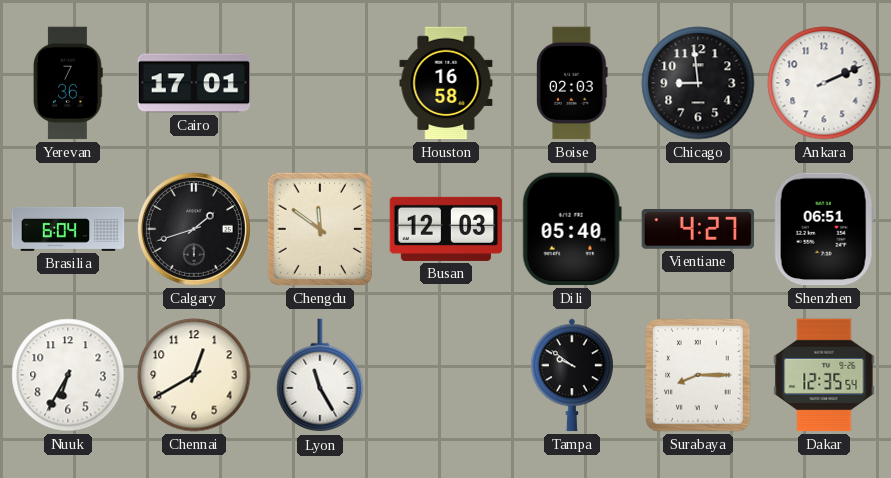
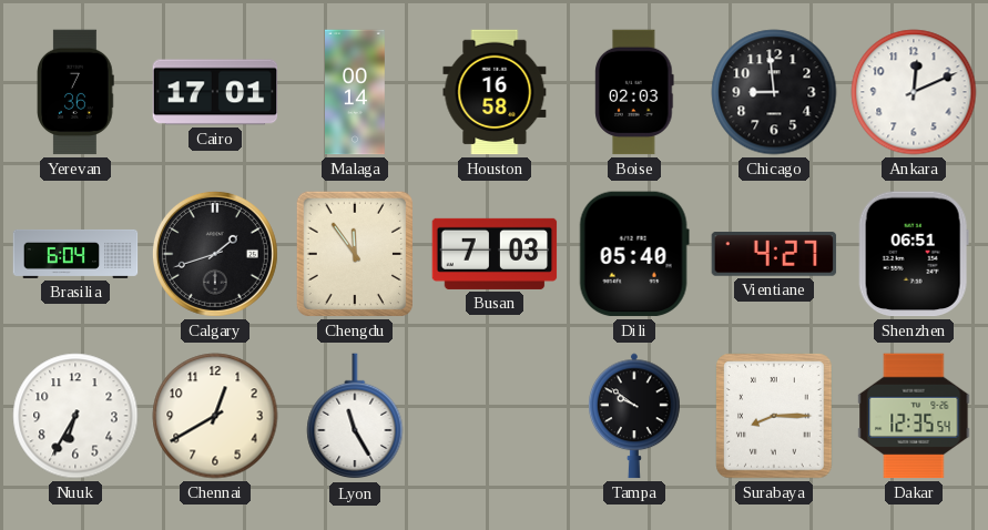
Malaga: none -> 00:14 (356, 92)
Ankara: 2:11 -> 12:11 (914, 92)
Chengdu: 11:51 -> 11:54 (355, 254)
Busan: 12:03 -> 7:03 (495, 254)
